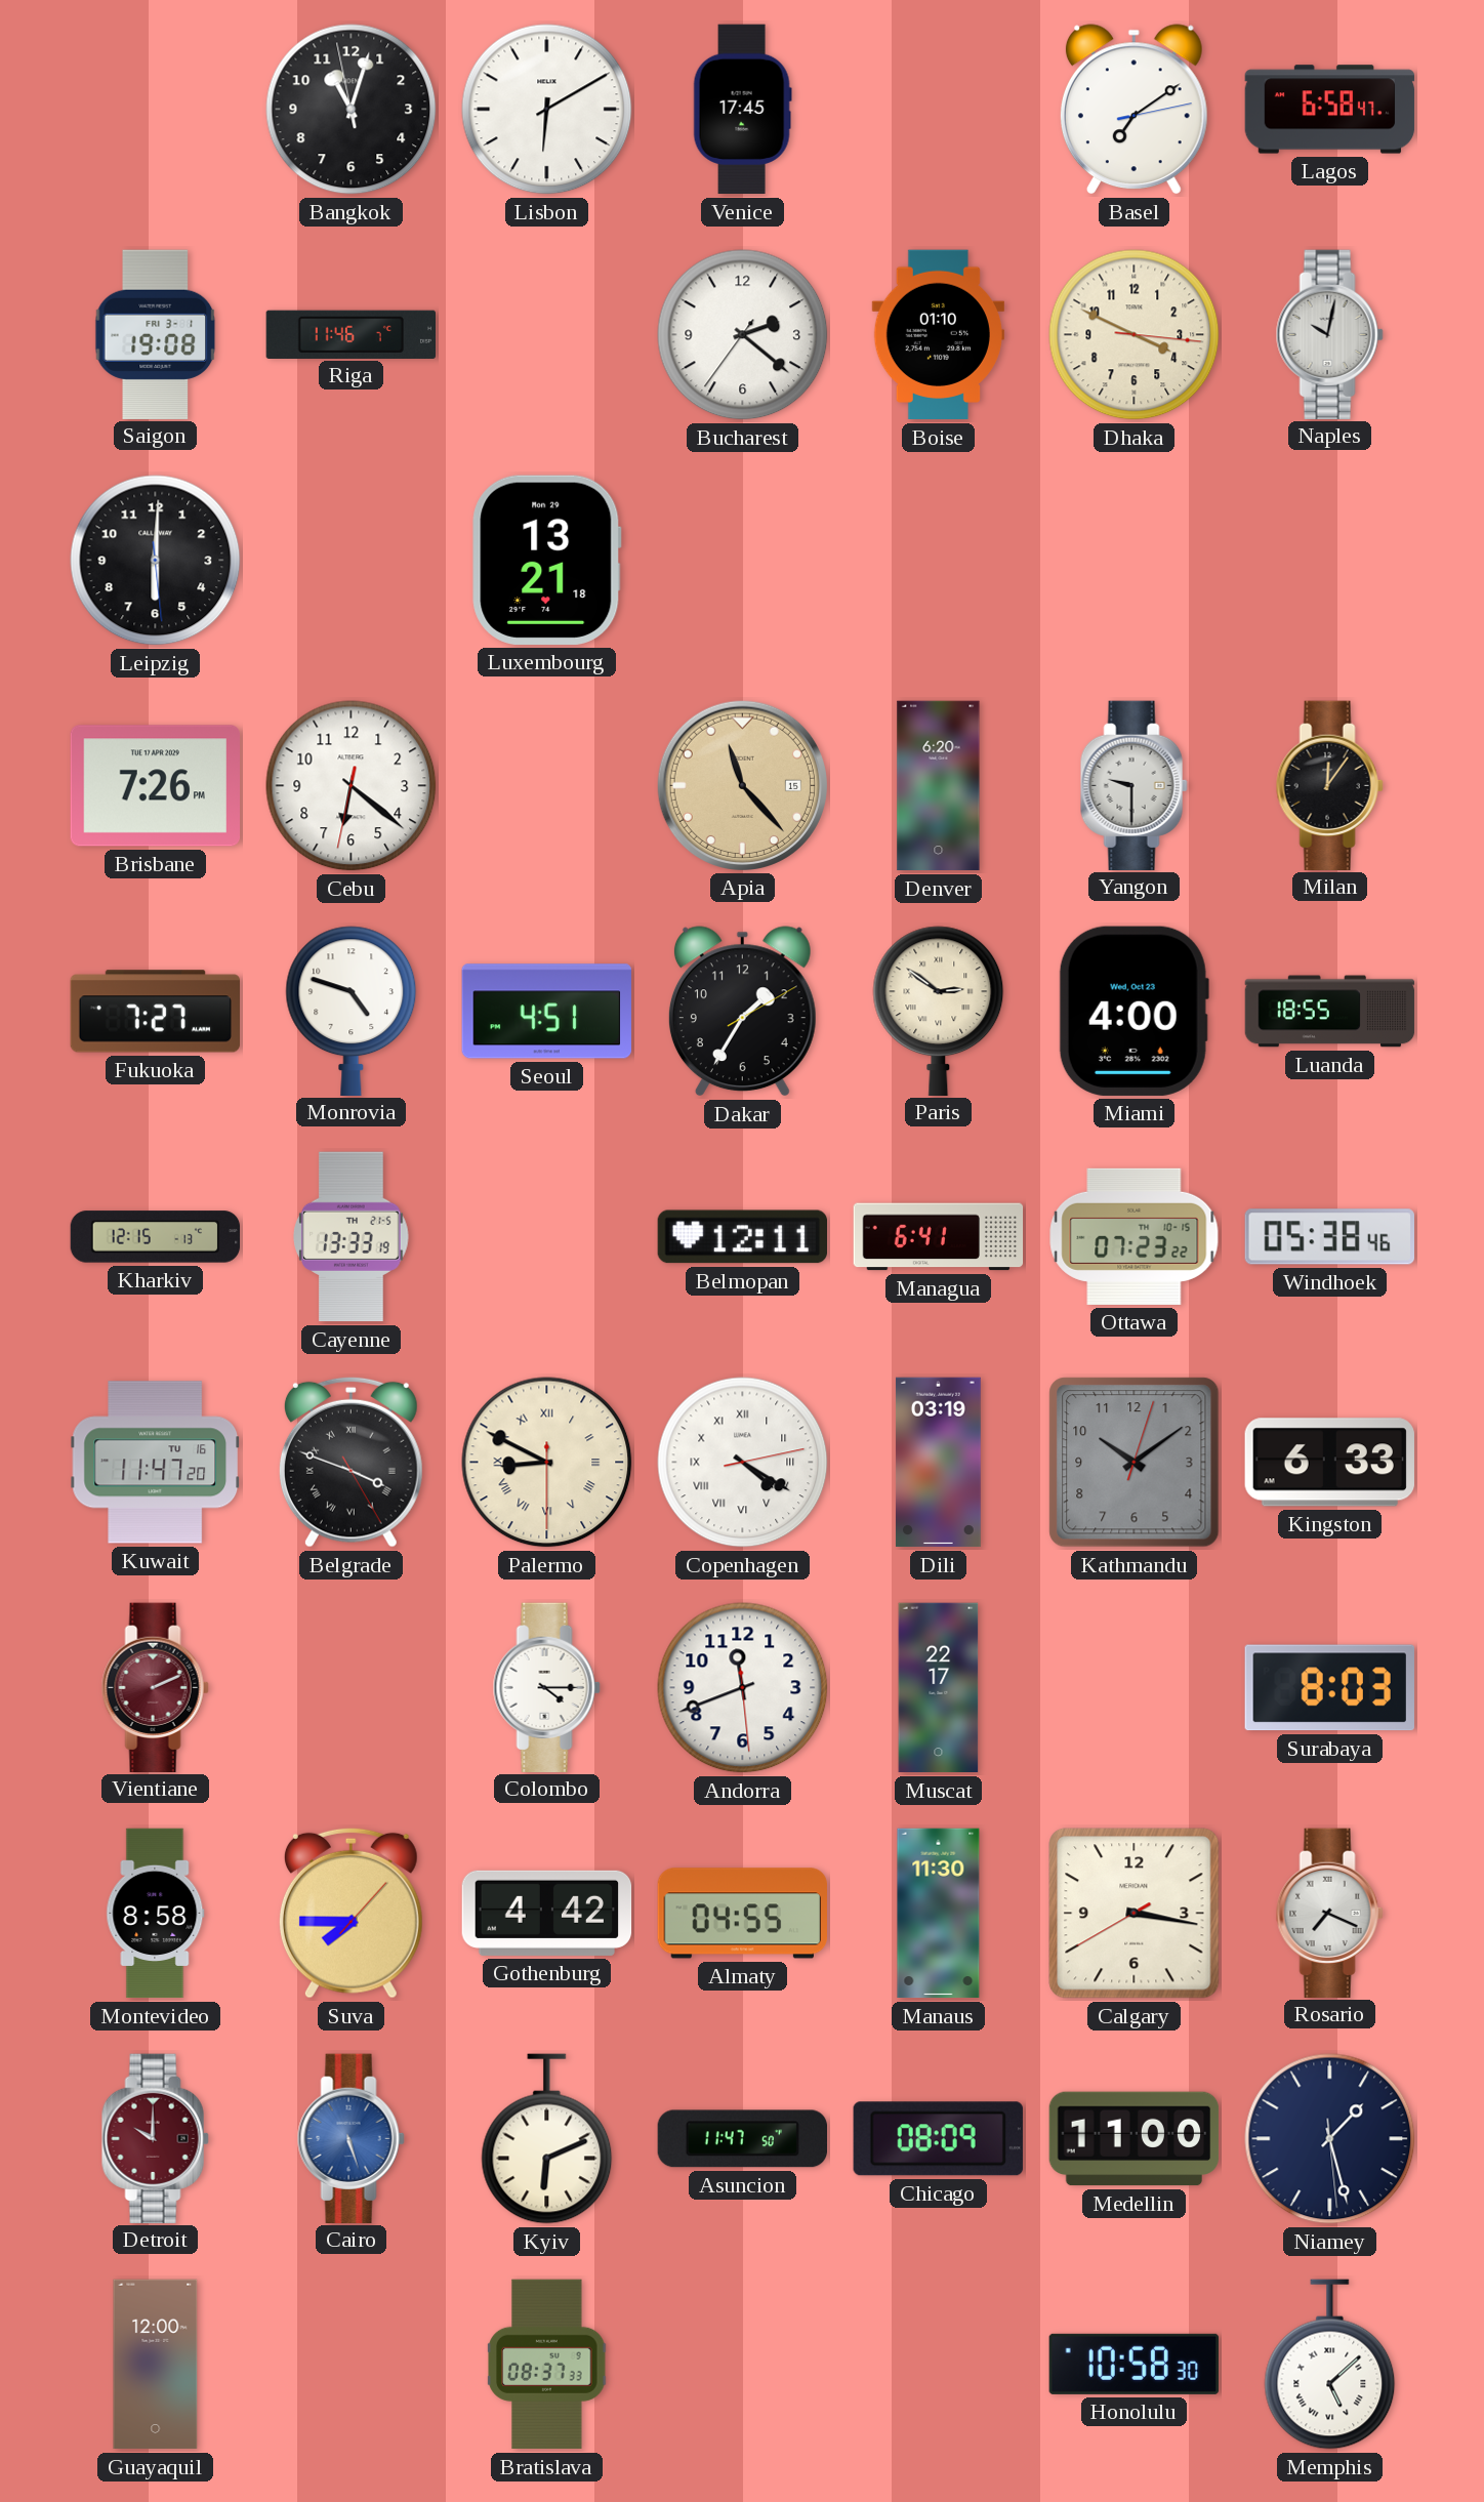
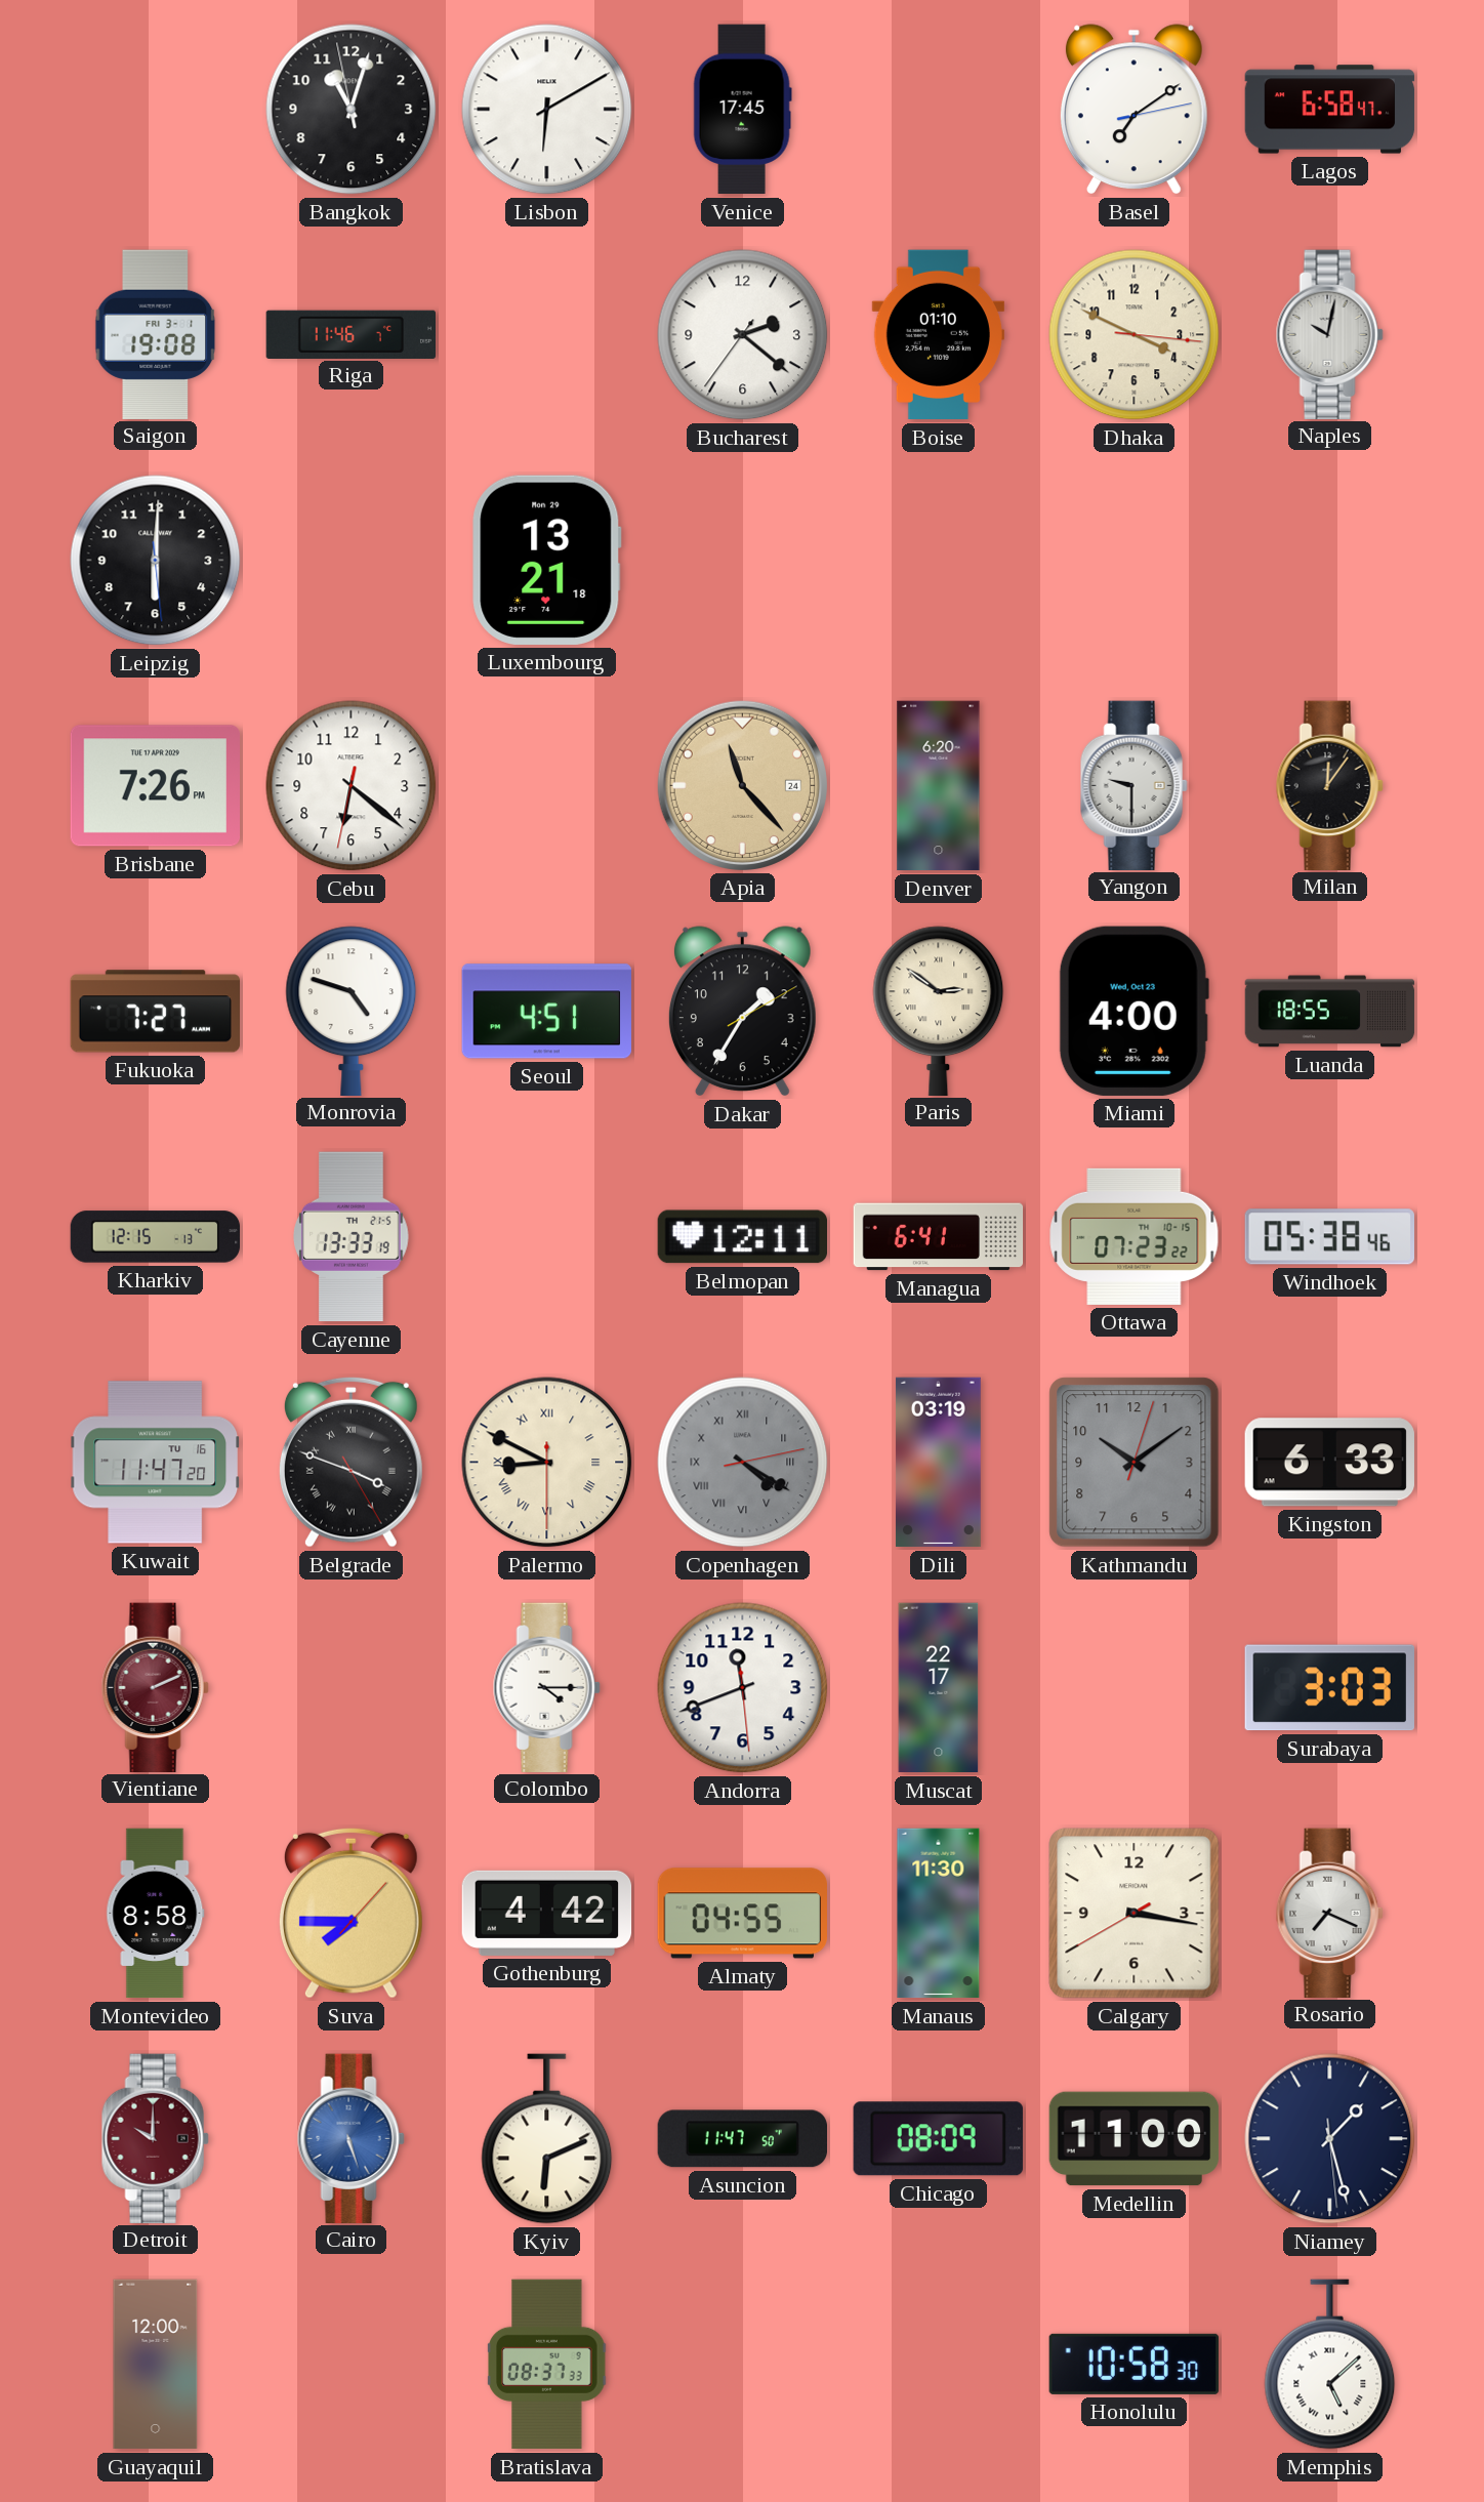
Apia date: 15 -> 24 (742, 785)
Copenhagen dial: white -> grey (743, 1463)
Surabaya: 8:03 -> 3:03 (1329, 1688)
